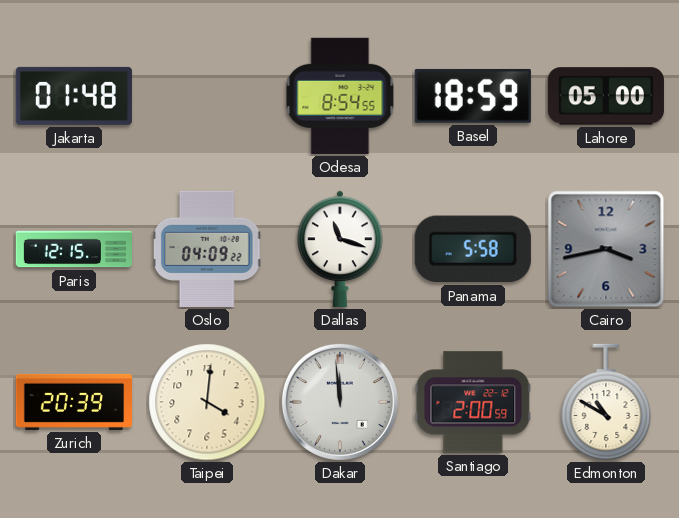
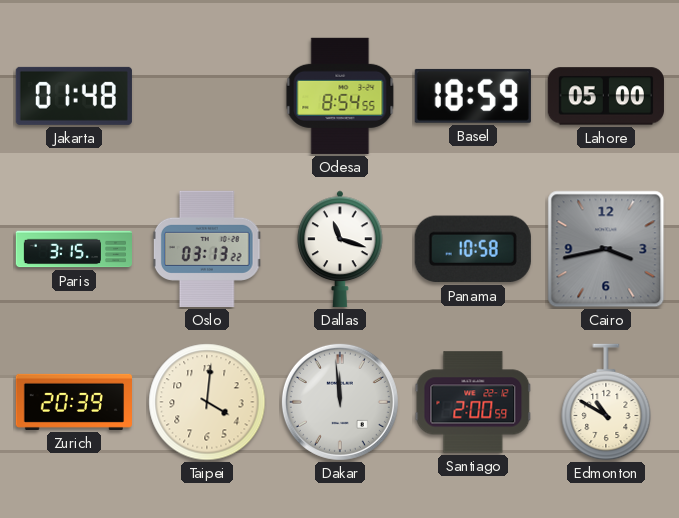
Paris: 12:15 -> 3:15 (73, 249)
Oslo: 04:09 -> 03:13 (207, 249)
Panama: 5:58 -> 10:58 (473, 249)
